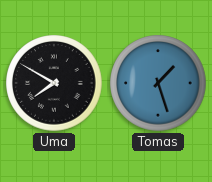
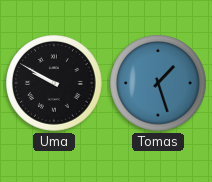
Uma: 7:50 -> 9:50 (54, 83)
